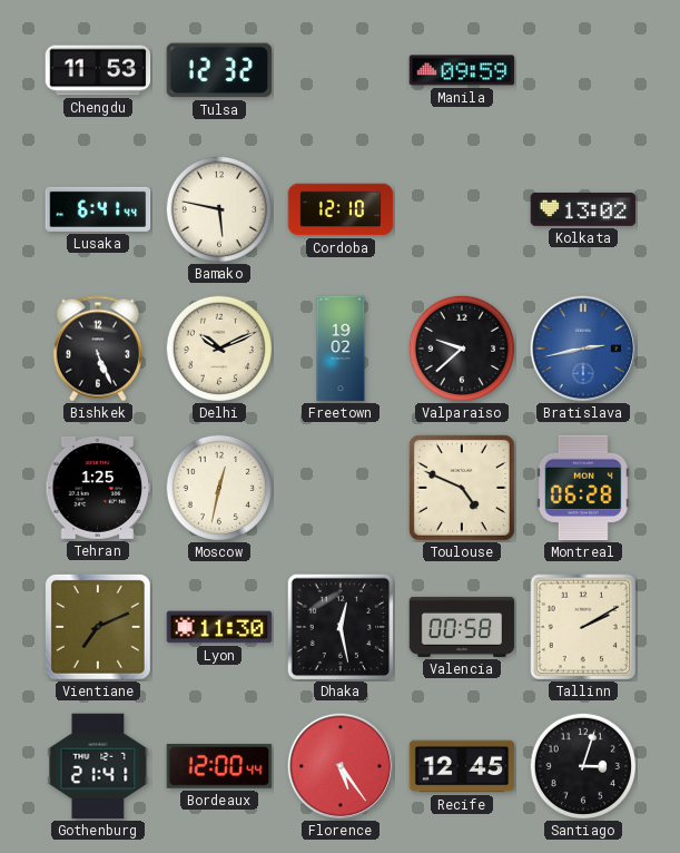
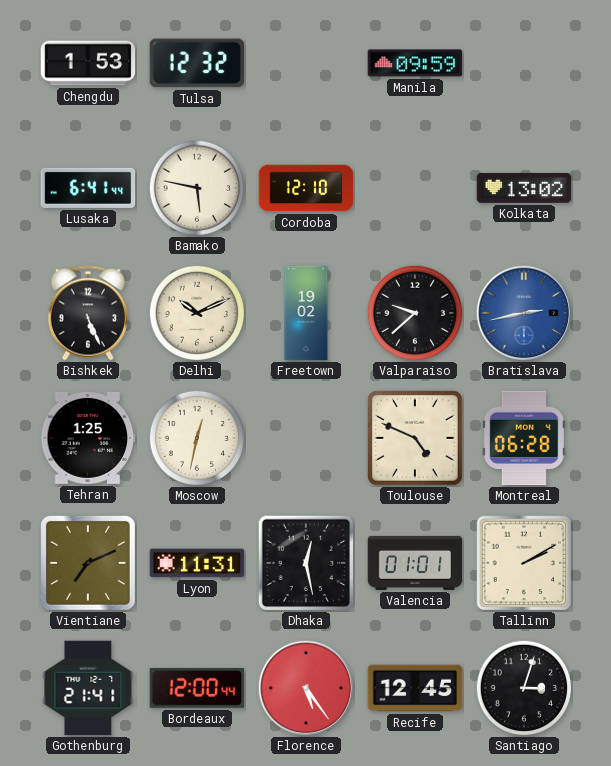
Chengdu: 11:53 -> 1:53 (88, 63)
Lyon: 11:30 -> 11:31 (197, 563)
Valencia: 00:58 -> 01:01 (415, 563)
